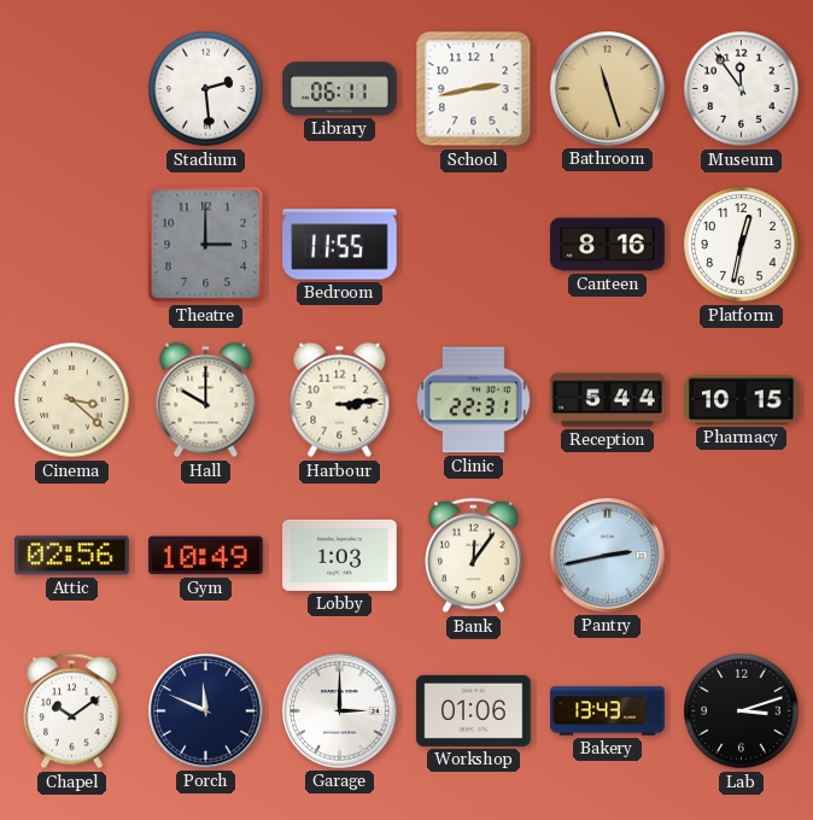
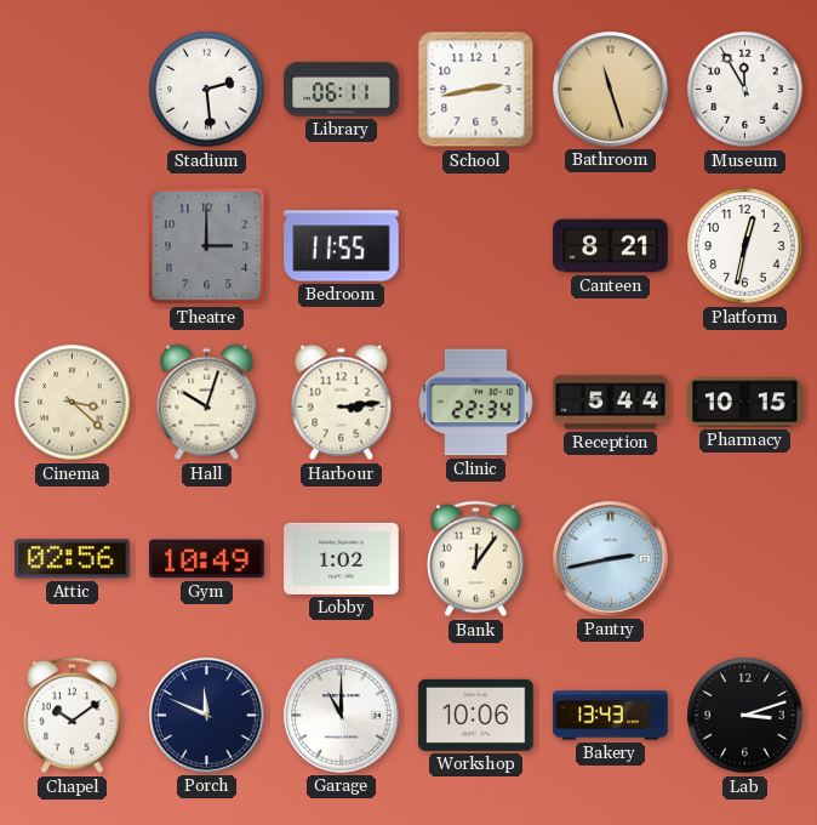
Museum: 11:54 -> 11:55 (745, 90)
Canteen: 8:16 -> 8:21 (611, 246)
Hall: 10:00 -> 10:03 (207, 403)
Clinic: 22:31 -> 22:34 (476, 403)
Lobby: 1:03 -> 1:02 (342, 558)
Garage: 3:00 -> 11:00 (342, 716)
Workshop: 01:06 -> 10:06 (476, 715)
